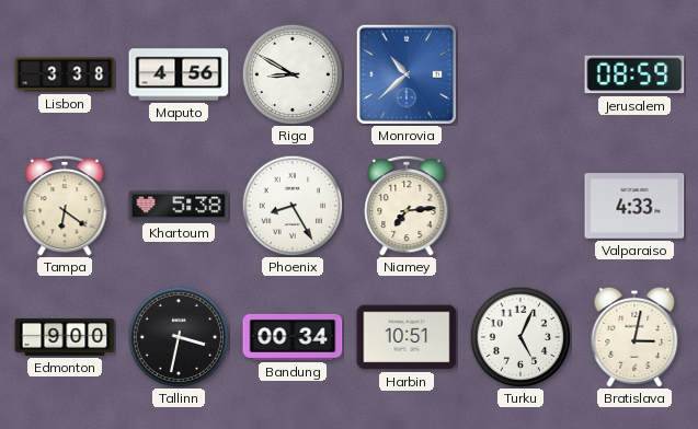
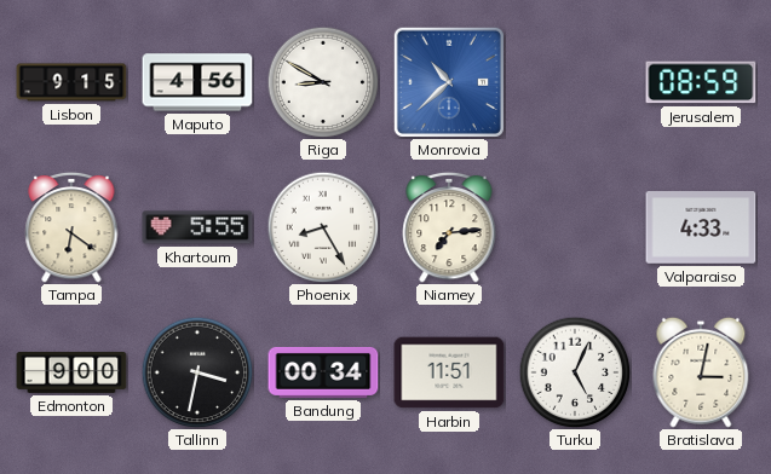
Lisbon: 3:38 -> 9:15 (71, 82)
Khartoum: 5:38 -> 5:55 (197, 227)
Harbin: 10:51 -> 11:51 (449, 372)
